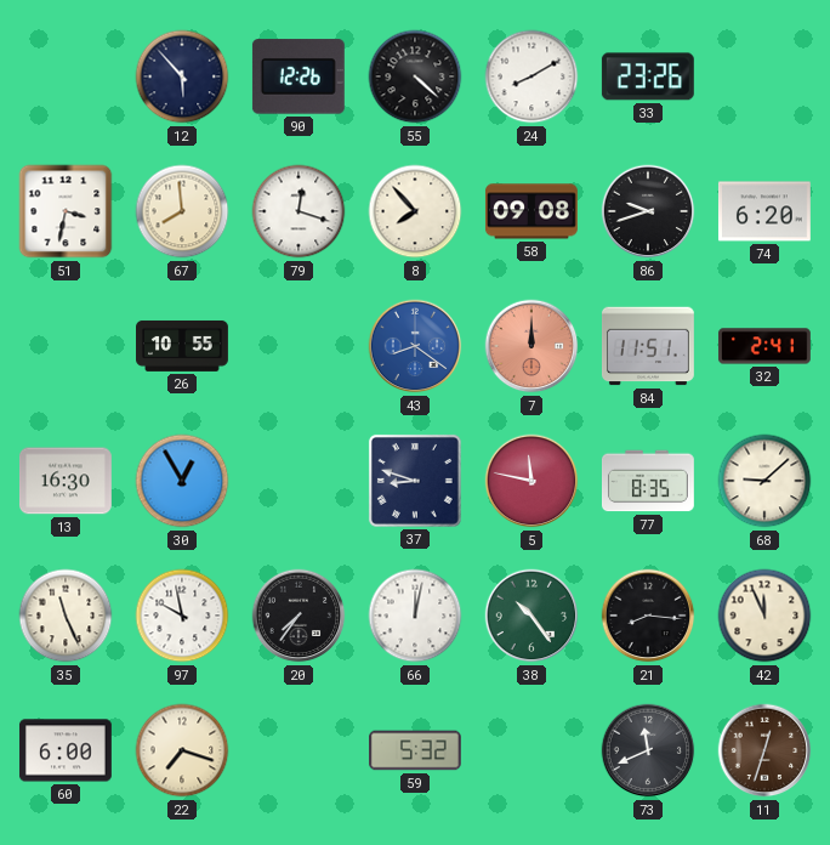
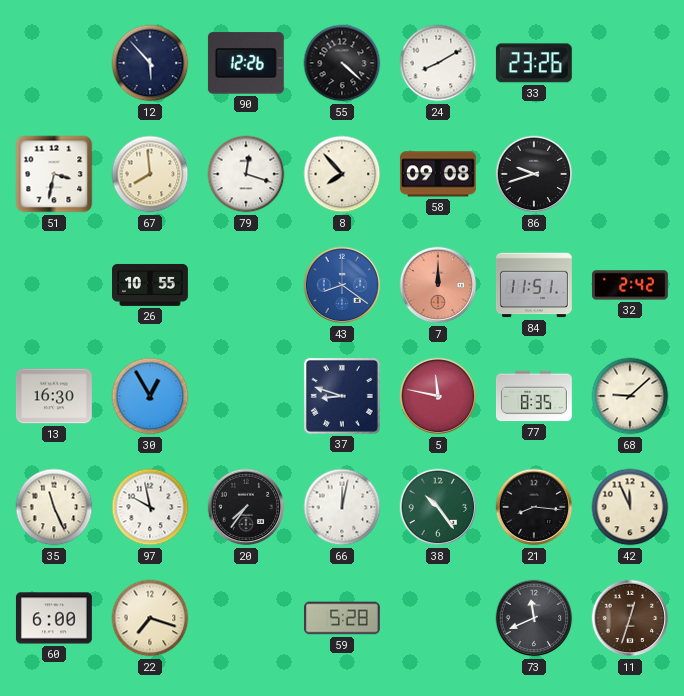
74: 6:20 -> none (764, 211)
32: 2:41 -> 2:42 (630, 285)
59: 5:32 -> 5:28 (343, 618)
